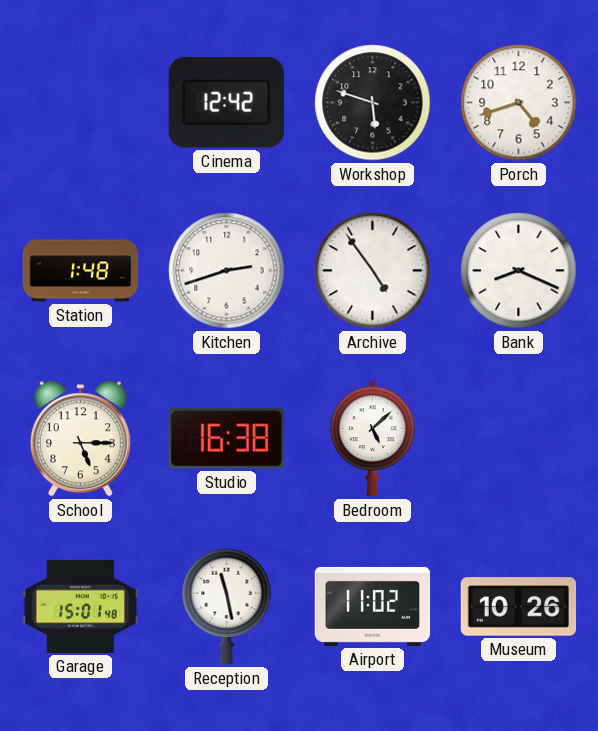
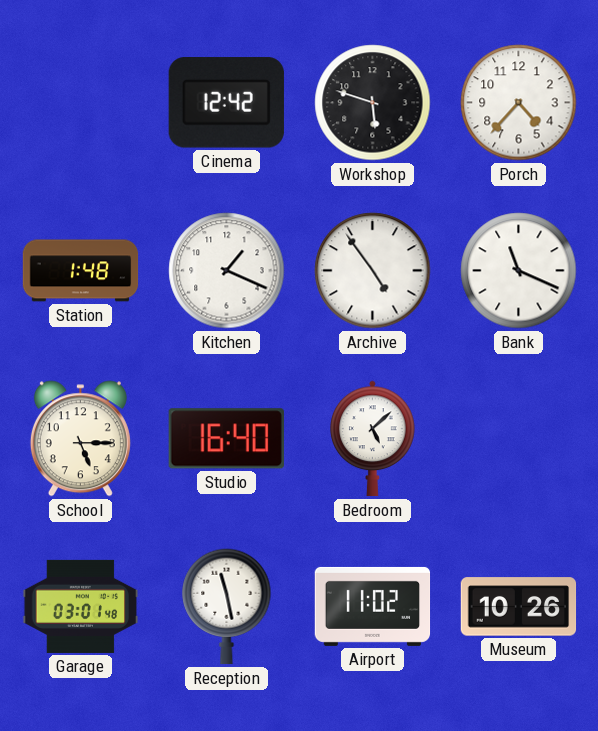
Porch: 4:42 -> 4:37 (519, 103)
Kitchen: 2:42 -> 1:19 (227, 271)
Bank: 8:19 -> 11:19 (519, 271)
Studio: 16:38 -> 16:40 (226, 439)
Garage: 15:01 -> 03:01 (81, 606)
